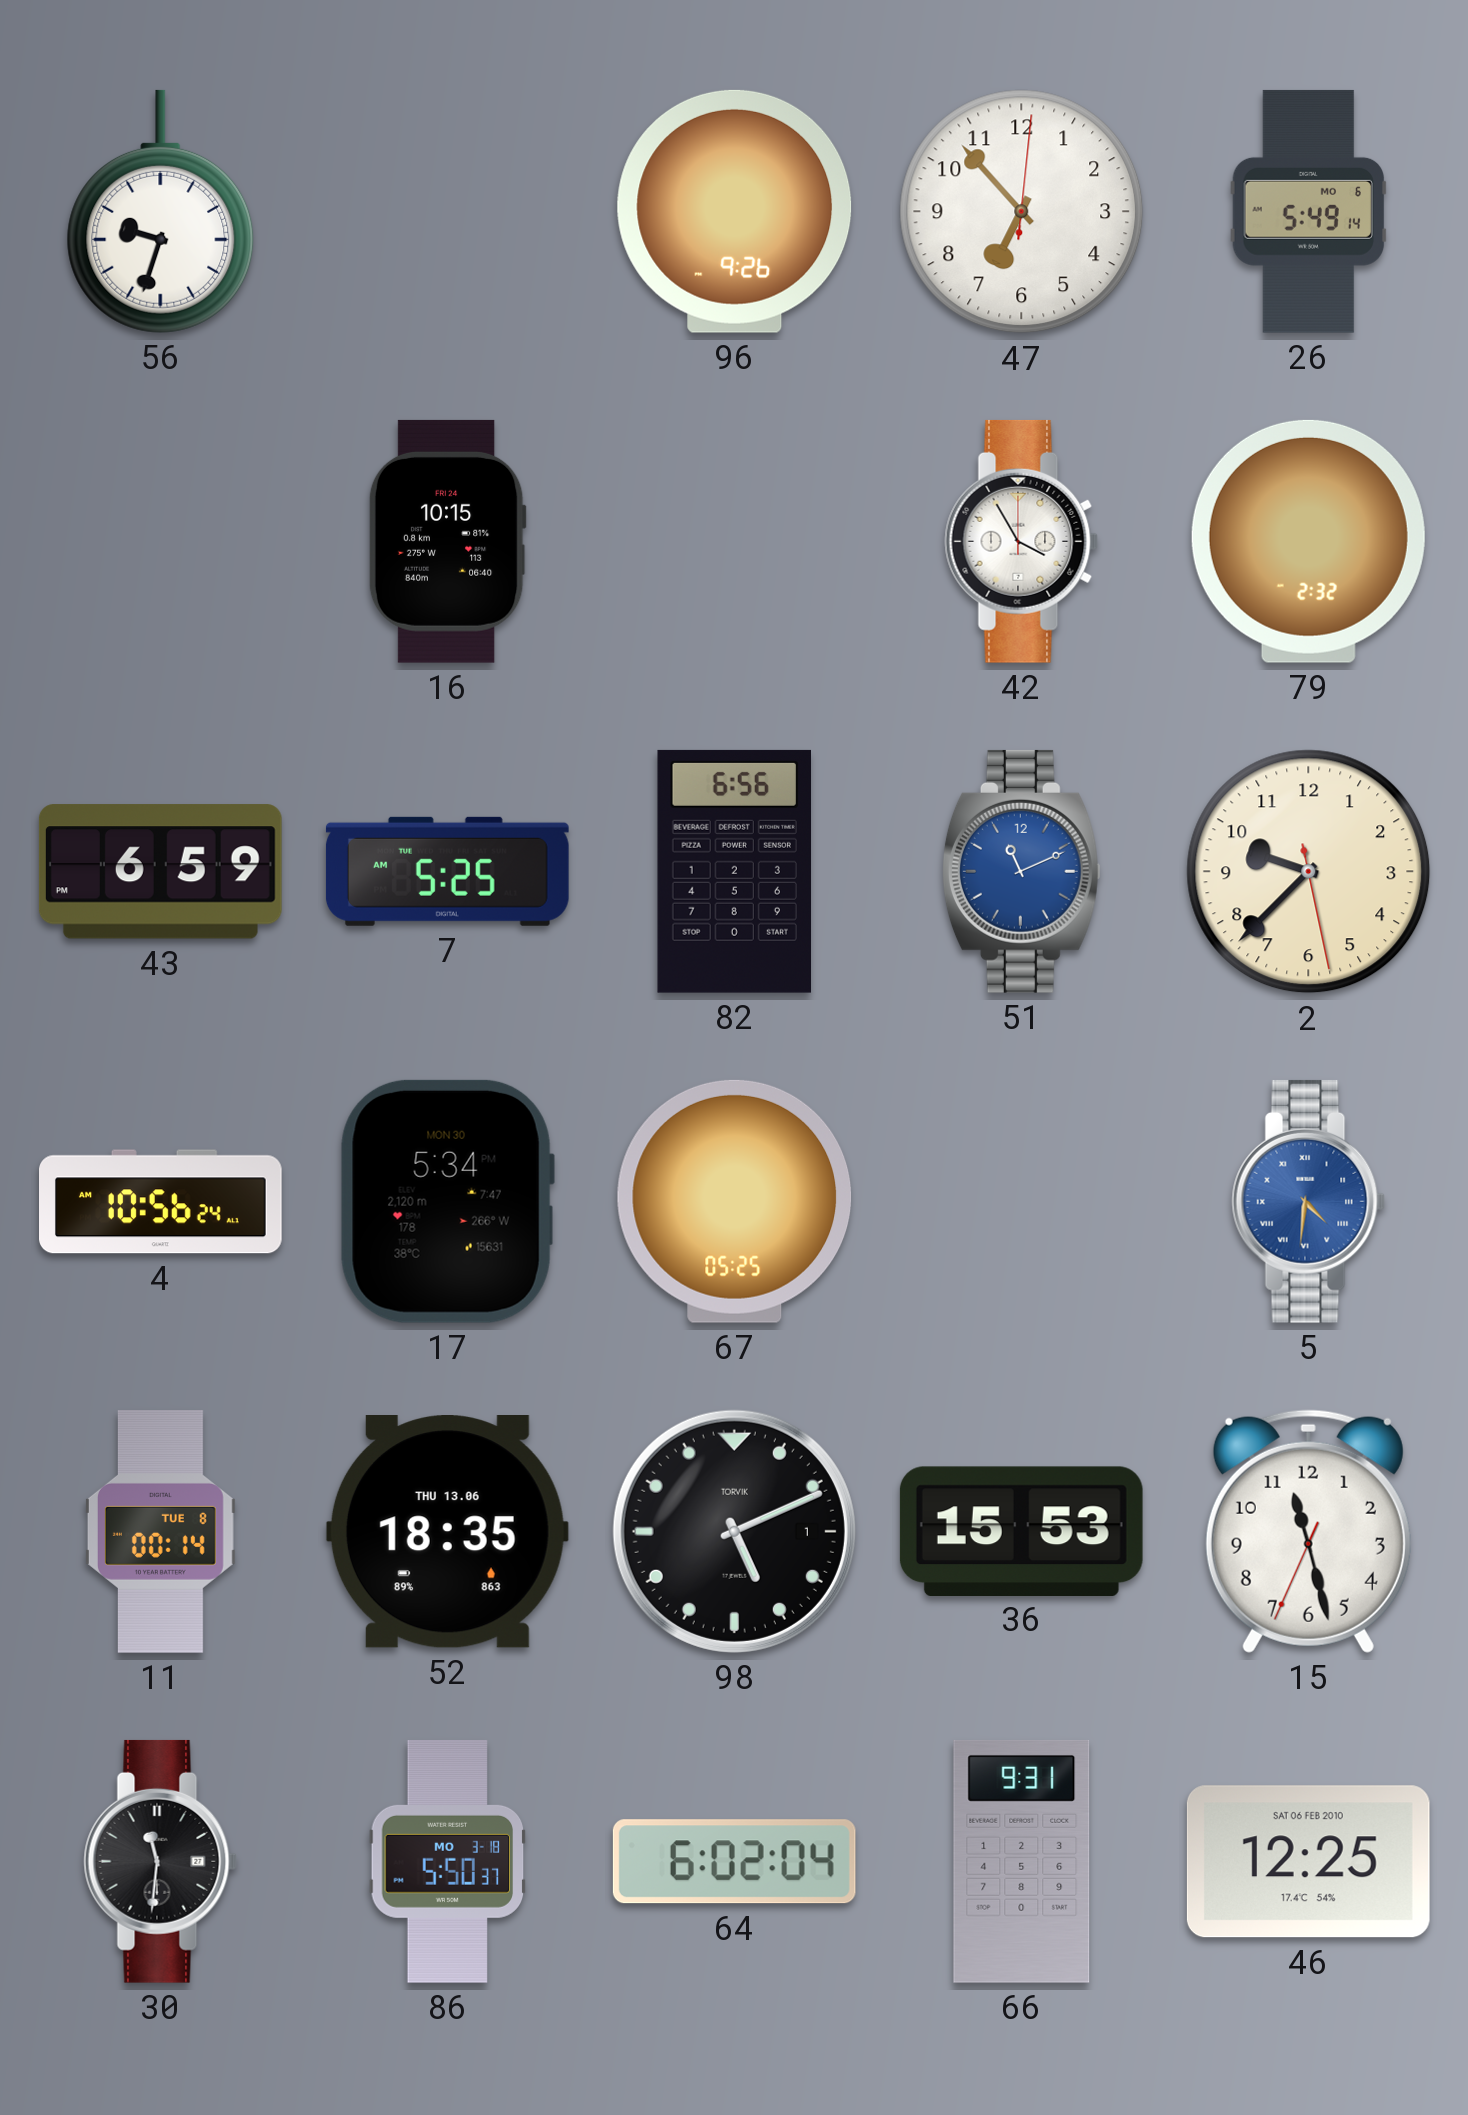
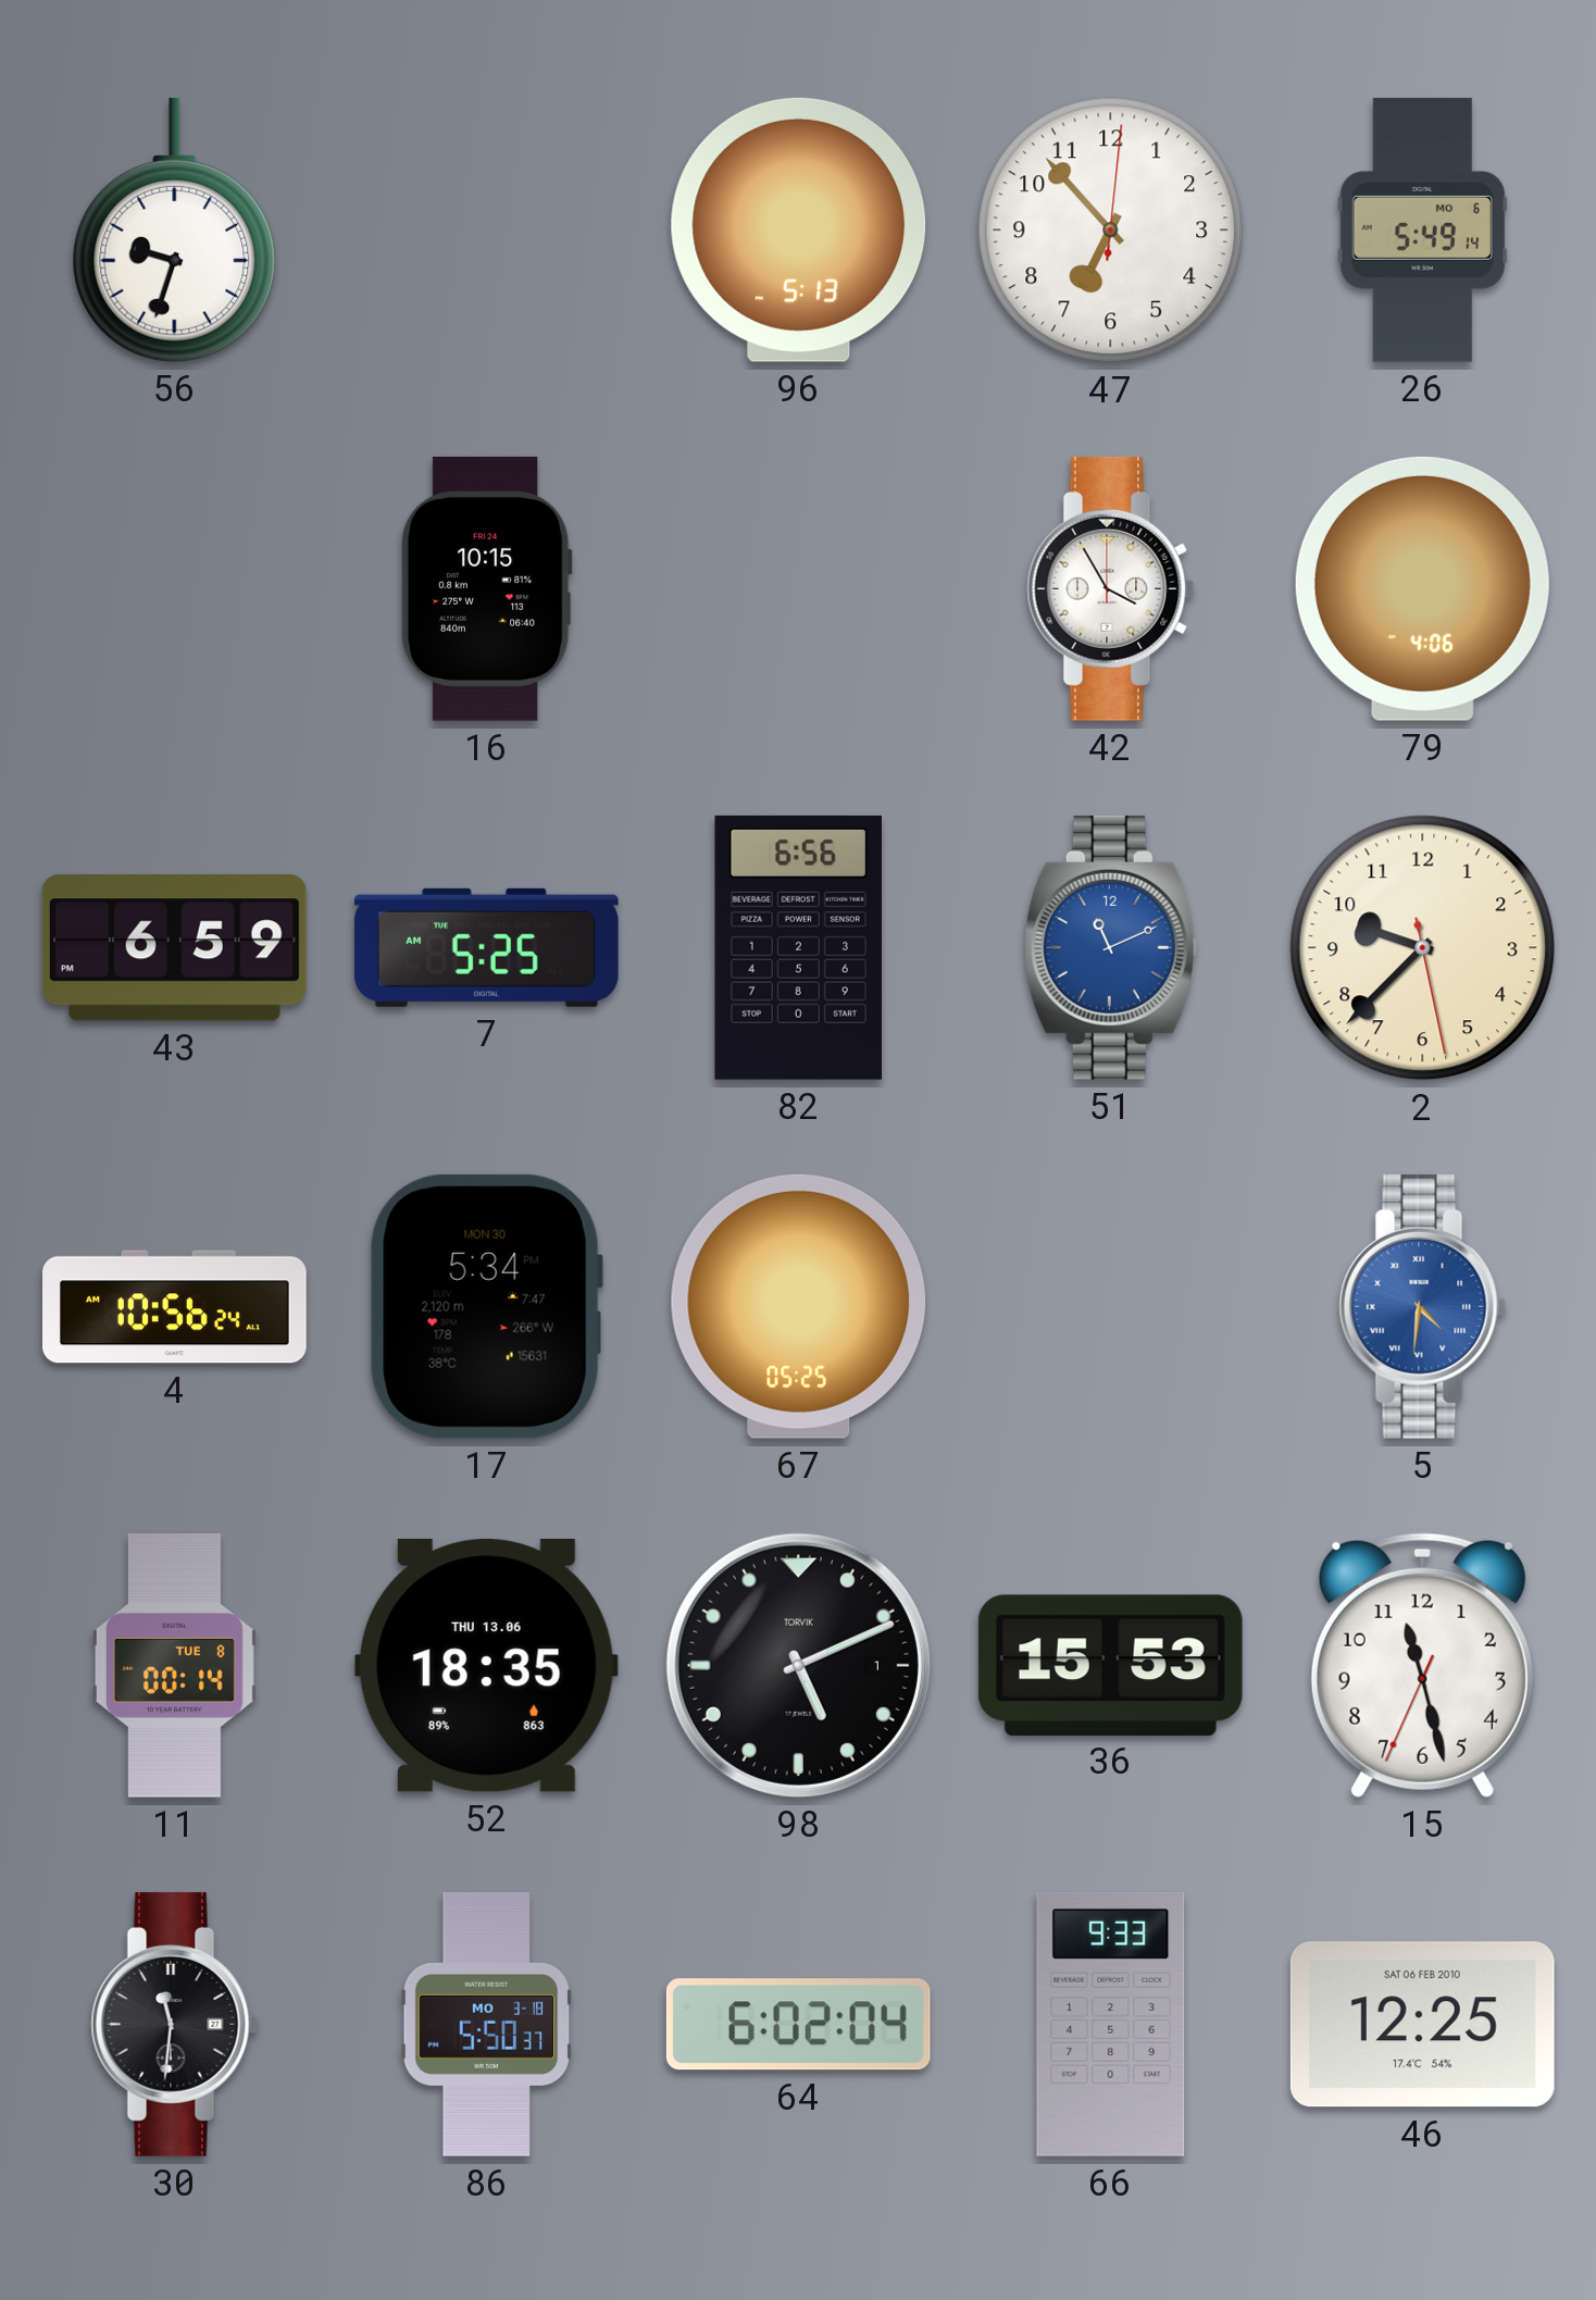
96: 9:26 -> 5:13 (799, 229)
79: 2:32 -> 4:06 (1422, 588)
66: 9:31 -> 9:33 (1111, 2024)
